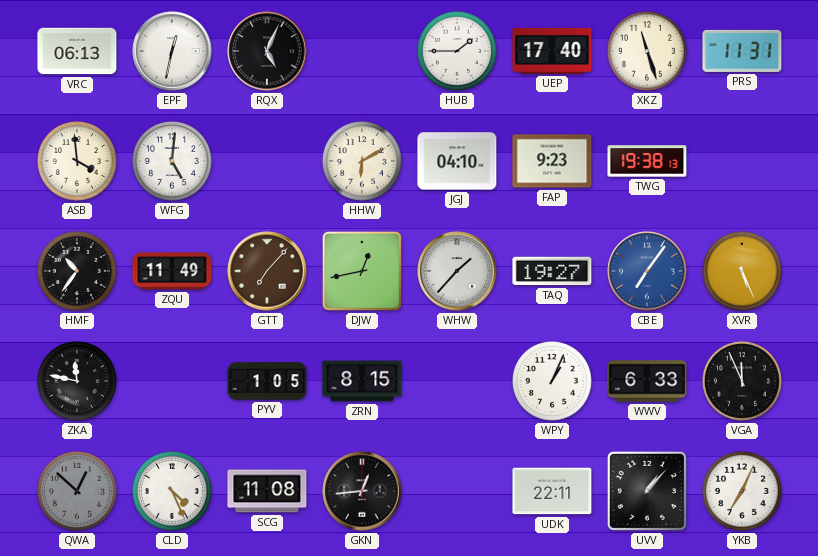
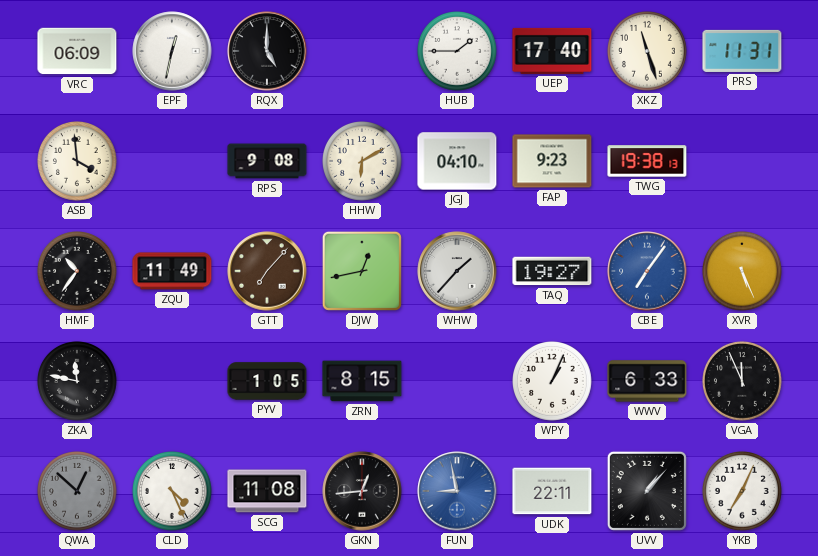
VRC: 06:13 -> 06:09 (77, 51)
RQX: 5:04 -> 5:00 (267, 51)
WFG: 5:01 -> none (173, 162)
RPS: none -> 9:08 (267, 161)
FUN: none -> 8:58 (457, 491)
